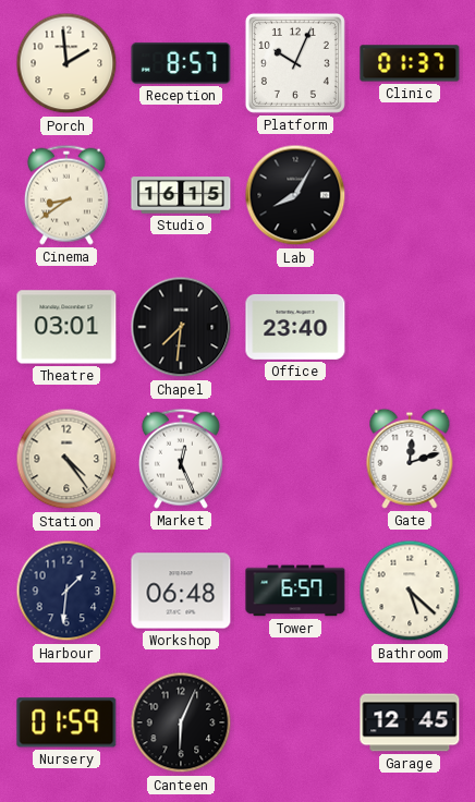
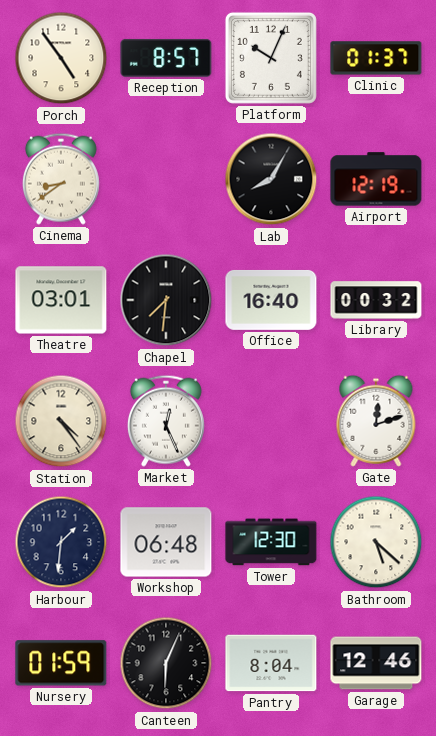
Porch: 1:59 -> 4:54 (61, 58)
Studio: 16:15 -> none (181, 195)
Airport: none -> 12:19 (376, 179)
Office: 23:40 -> 16:40 (271, 300)
Library: none -> 00:32 (376, 300)
Tower: 6:57 -> 12:30 (271, 542)
Pantry: none -> 8:04 (271, 663)
Garage: 12:45 -> 12:46 (376, 663)
